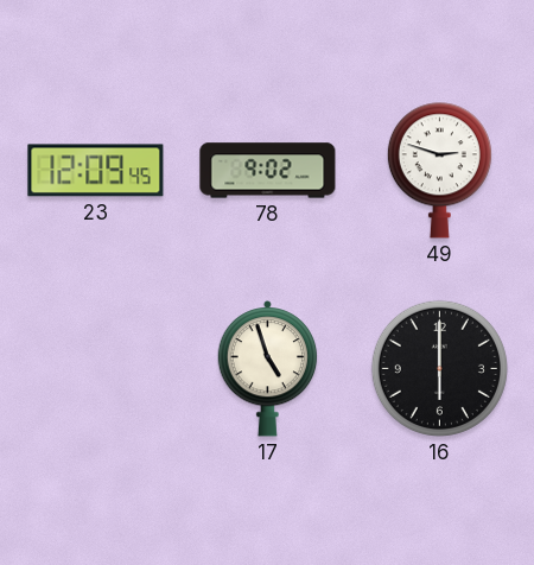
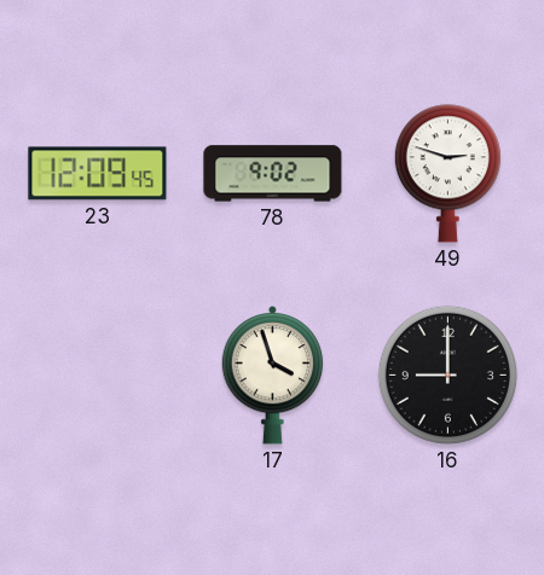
17: 4:57 -> 3:57 (273, 376)
16: 6:00 -> 9:00 (447, 374)
